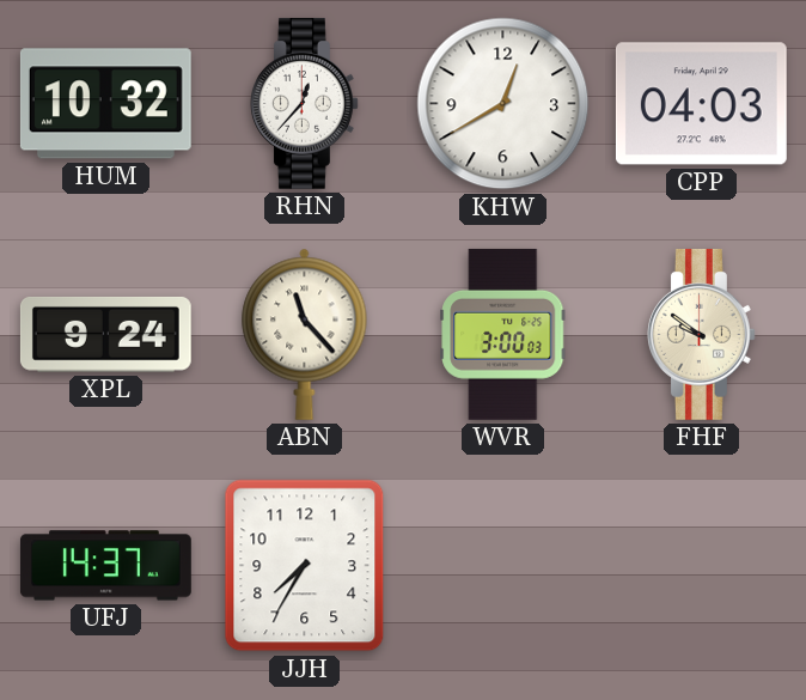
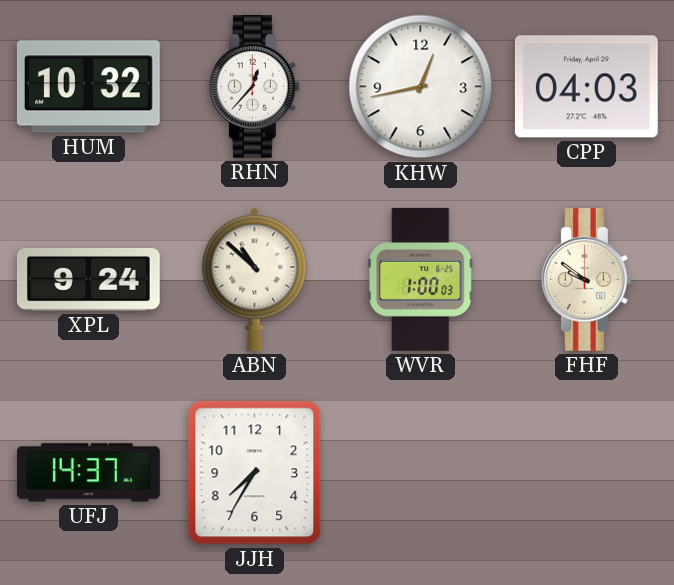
KHW: 12:40 -> 12:43 (421, 87)
ABN: 11:23 -> 10:52 (255, 279)
WVR: 3:00 -> 1:00 (421, 279)
